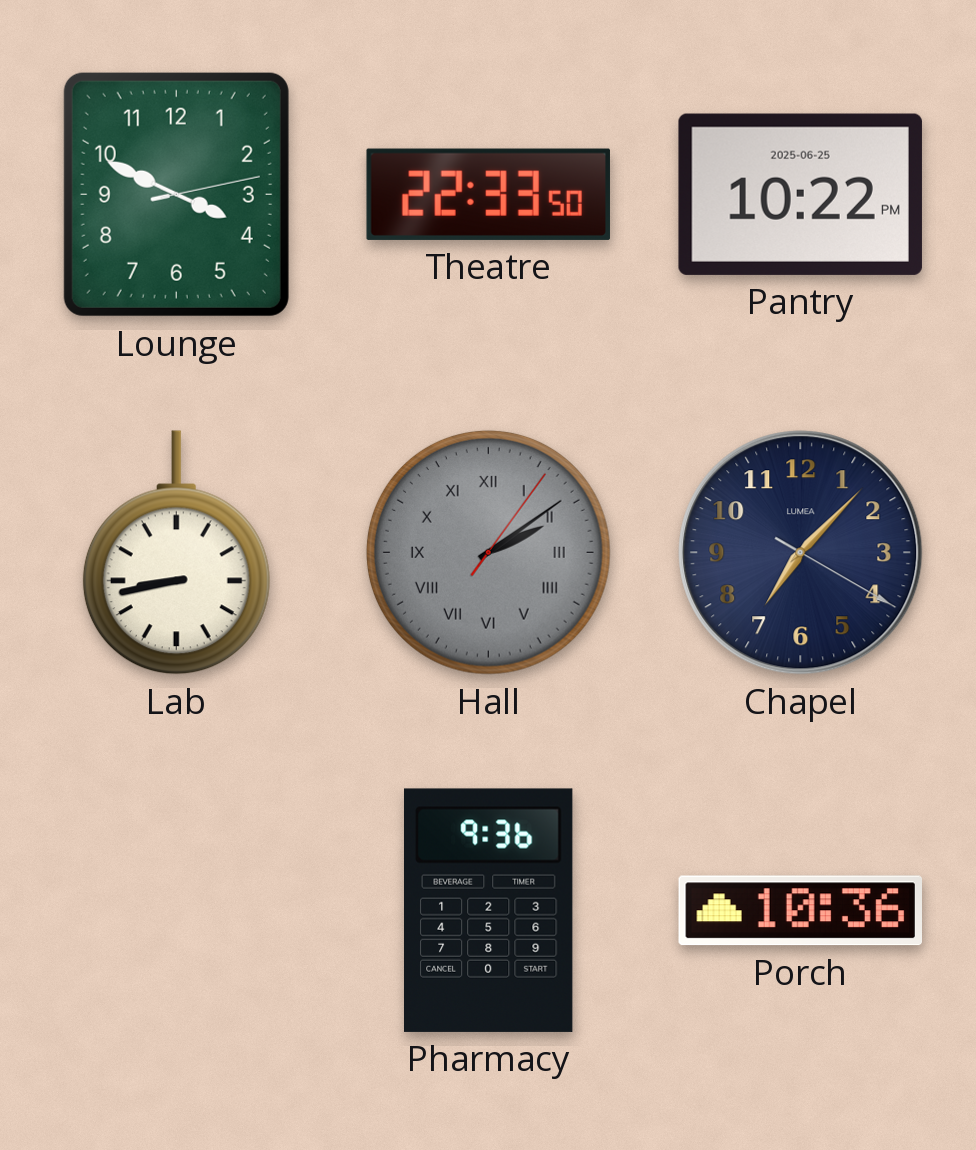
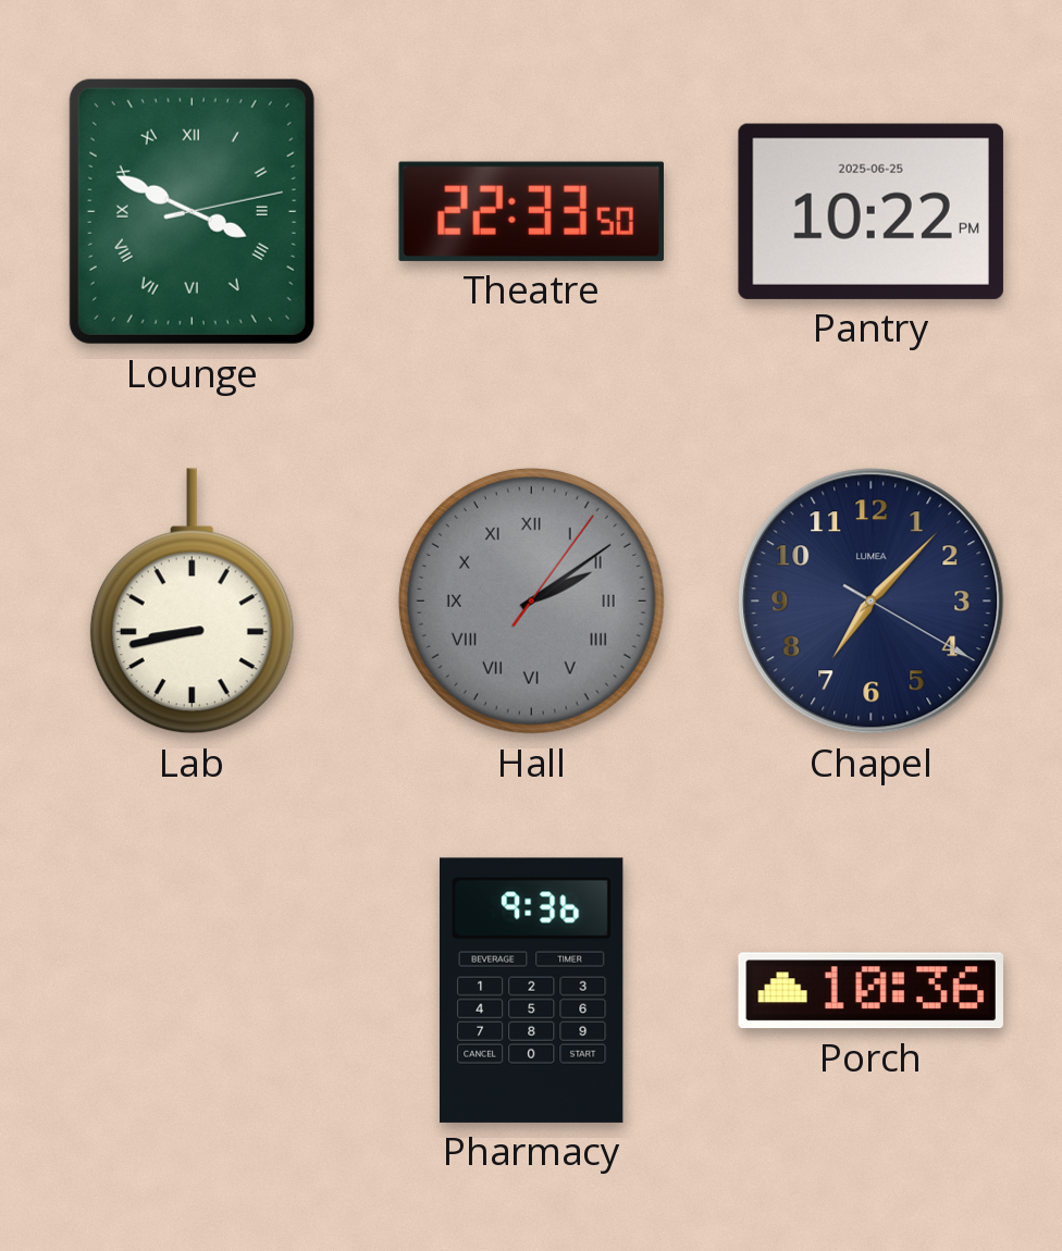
Lounge numerals: Arabic -> Roman (192, 211)
